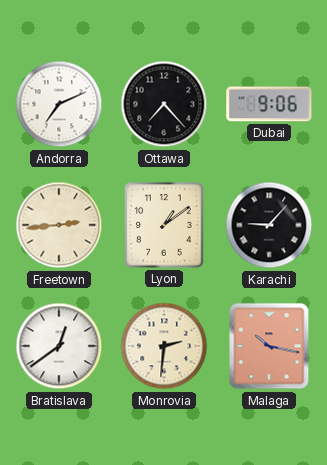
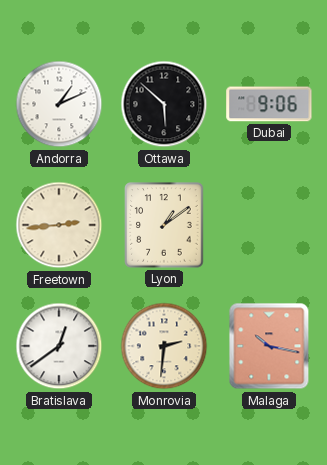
Andorra: 7:11 -> 1:11 (59, 104)
Ottawa: 7:23 -> 5:52 (164, 104)
Karachi: 9:07 -> none (269, 225)
